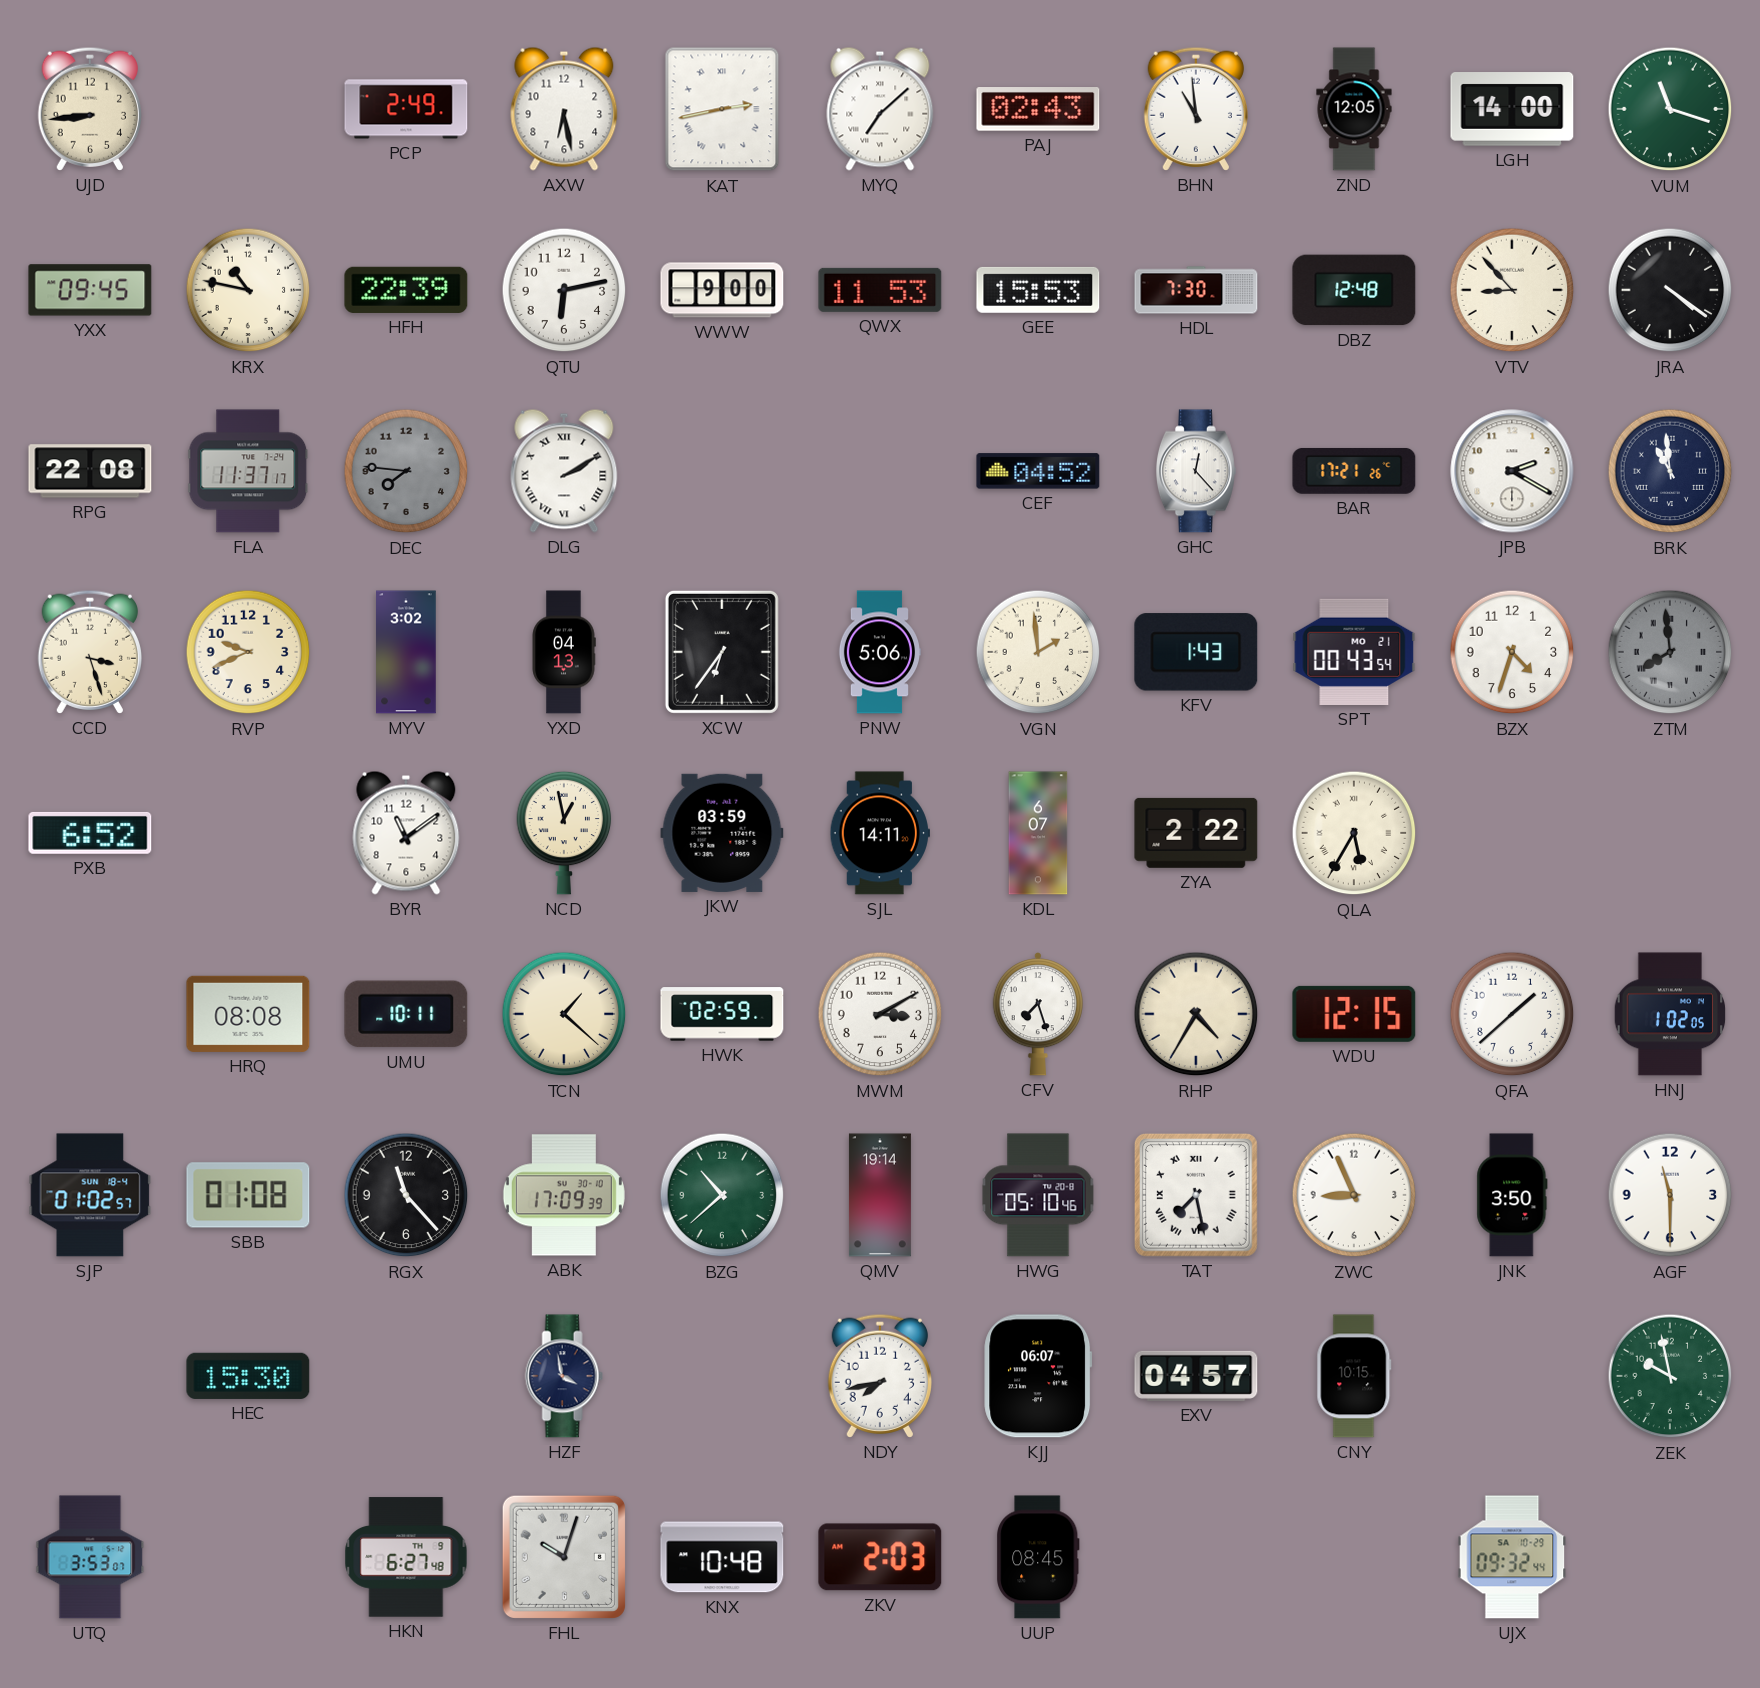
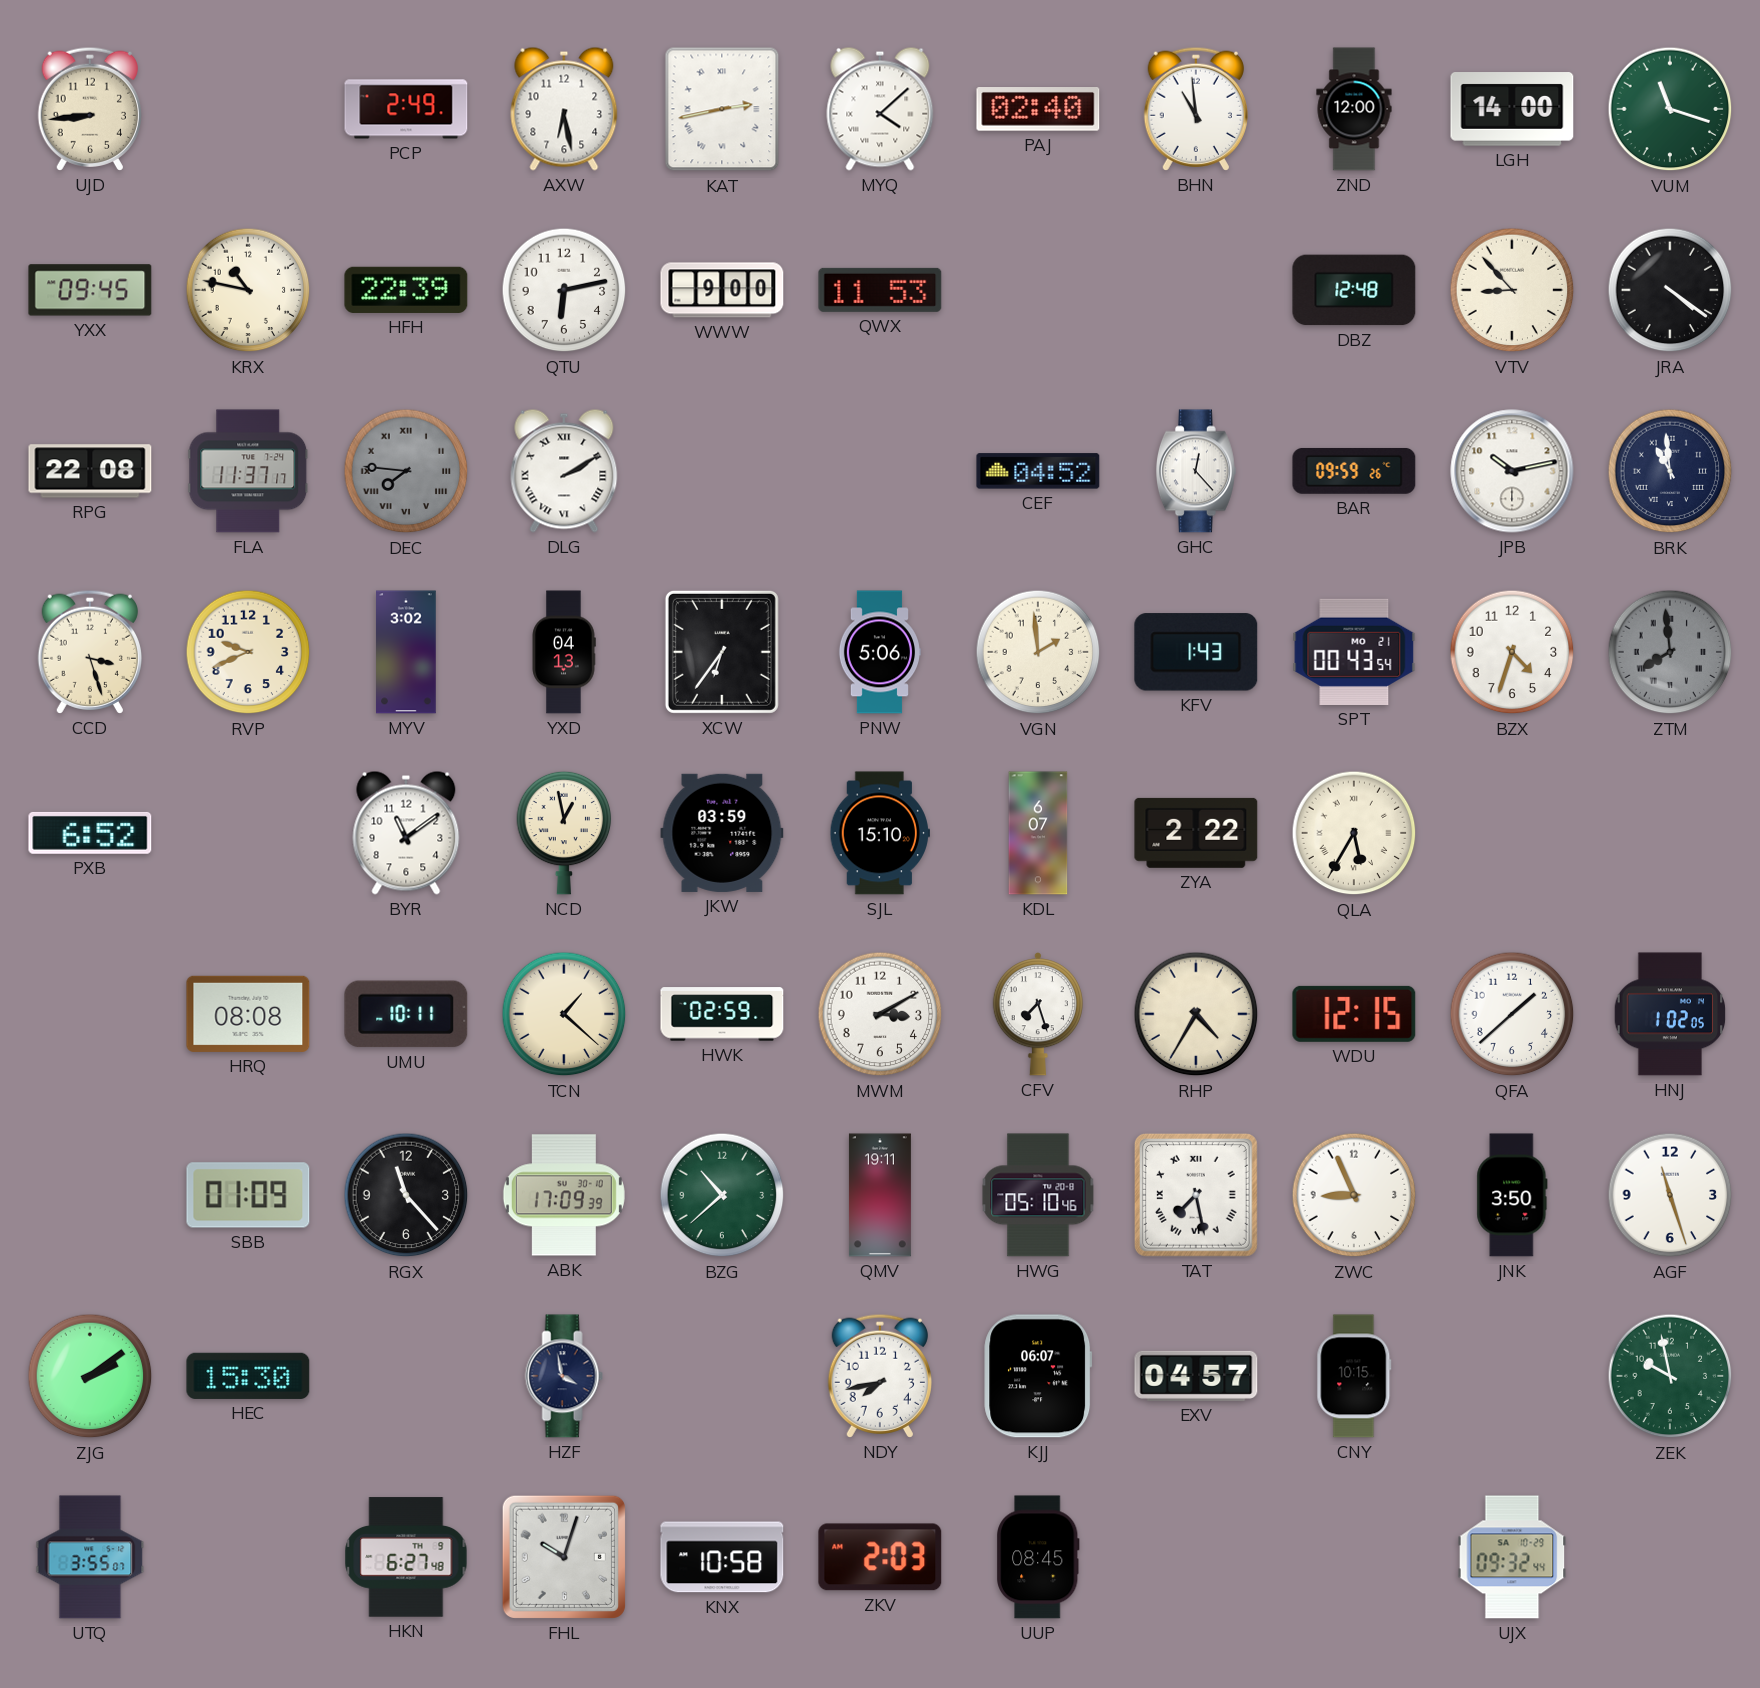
MYQ: 7:08 -> 4:08 (880, 109)
PAJ: 02:43 -> 02:40 (1038, 110)
ZND: 12:05 -> 12:00 (1354, 109)
GEE: 15:53 -> none (1038, 290)
HDL: 7:30 -> none (1196, 290)
DEC numerals: Arabic -> Roman (406, 471)
BAR: 17:21 -> 09:59 (1354, 471)
JPB: 2:20 -> 10:13 (1512, 471)
SJL: 14:11 -> 15:10 (880, 833)
SJP: 01:02 -> none (90, 1195)
SBB: 01:08 -> 01:09 (248, 1195)
QMV: 19:14 -> 19:11 (880, 1195)
AGF: 11:30 -> 11:27 (1670, 1195)
ZJG: none -> 2:09 (90, 1376)
UTQ: 3:53 -> 3:55 (90, 1557)
KNX: 10:48 -> 10:58 (722, 1557)
